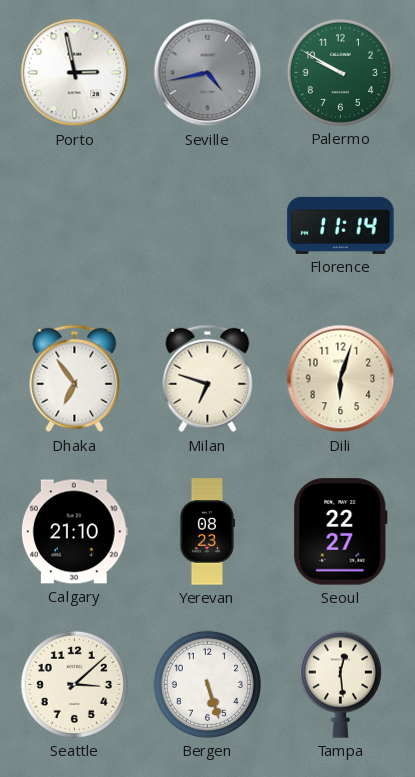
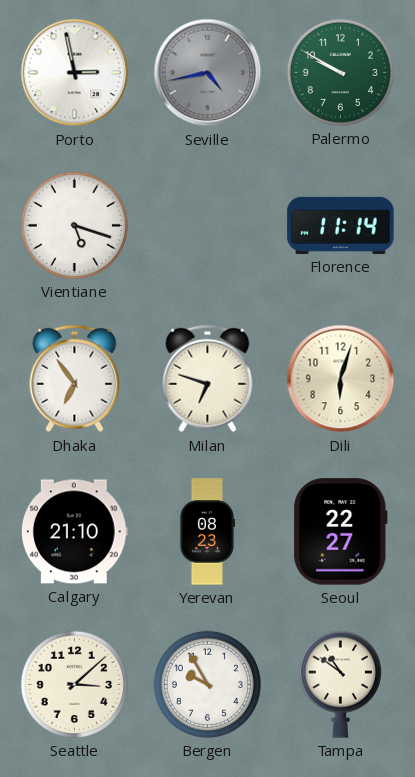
Vientiane: none -> 5:18 (74, 225)
Bergen: 5:27 -> 9:55 (207, 684)
Tampa: 12:29 -> 10:51 (340, 684)
